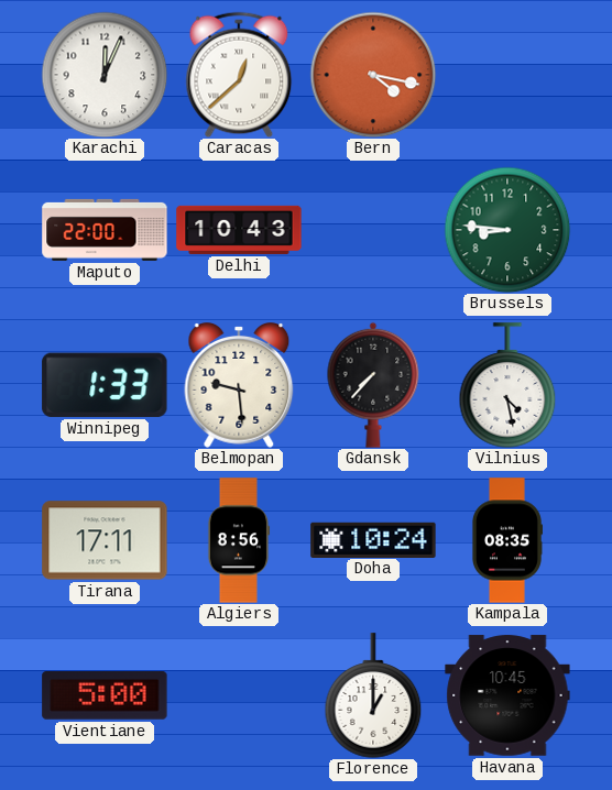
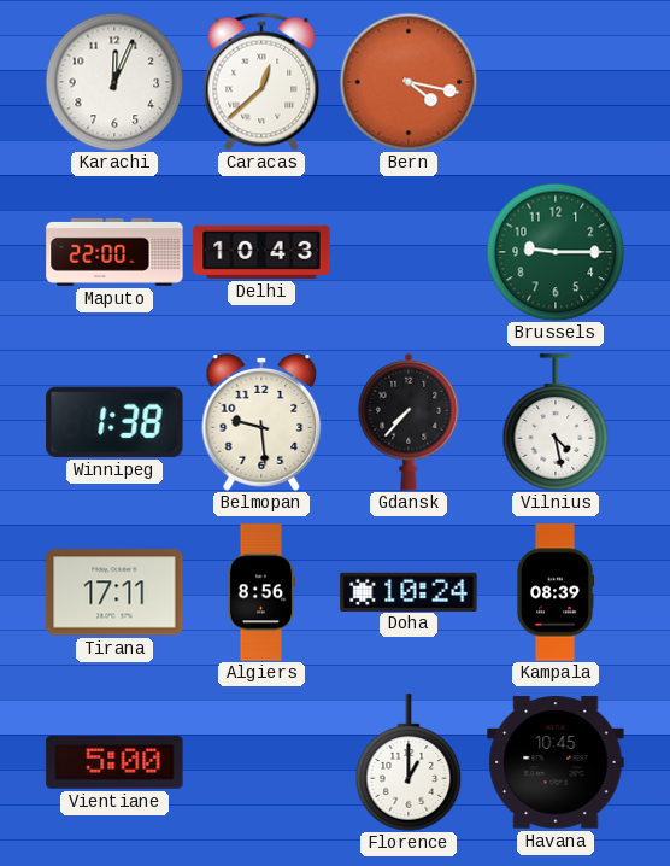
Brussels: 8:46 -> 9:15 (556, 252)
Winnipeg: 1:33 -> 1:38 (114, 422)
Kampala: 08:35 -> 08:39 (554, 592)
